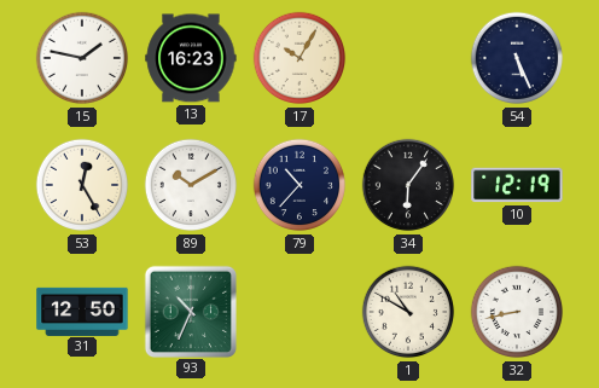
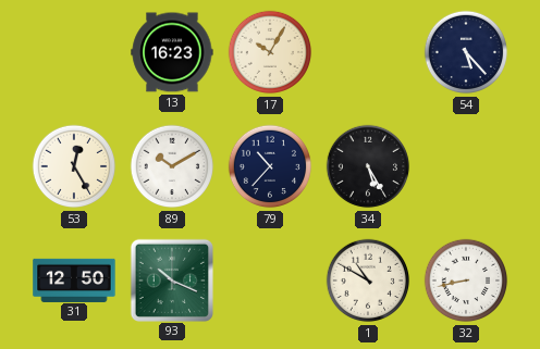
15: 1:47 -> none (82, 58)
54: 5:26 -> 5:23 (466, 52)
34: 6:06 -> 5:25 (368, 166)
10: 12:19 -> none (517, 185)
93: 10:34 -> 10:19 (171, 279)
